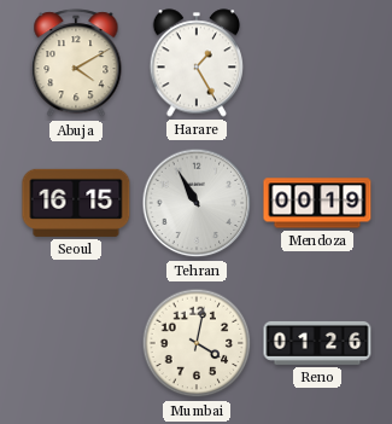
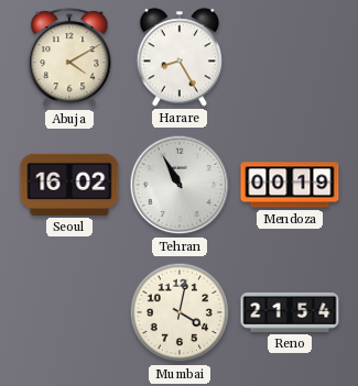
Harare: 1:25 -> 8:25 (180, 57)
Seoul: 16:15 -> 16:02 (69, 185)
Reno: 01:26 -> 21:54 (290, 312)
